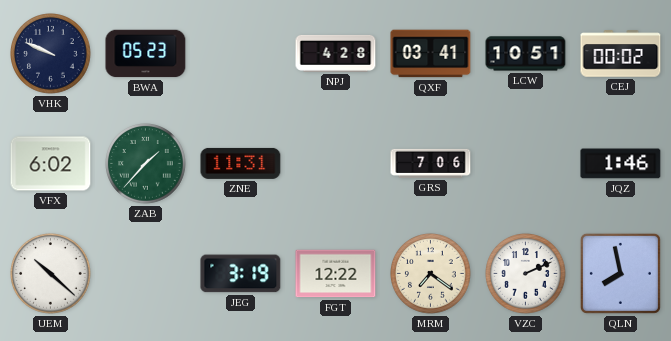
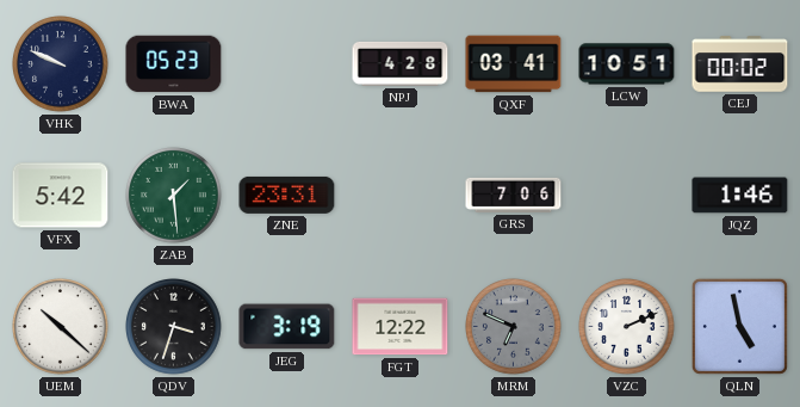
VFX: 6:02 -> 5:42 (61, 196)
ZAB: 1:37 -> 1:29 (174, 196)
ZNE: 11:31 -> 23:31 (287, 195)
QDV: none -> 3:33 (174, 327)
MRM: 7:21 -> 6:49 (514, 327)
MRM dial: cream -> grey (514, 327)
QLN: 7:58 -> 4:58 (739, 326)
